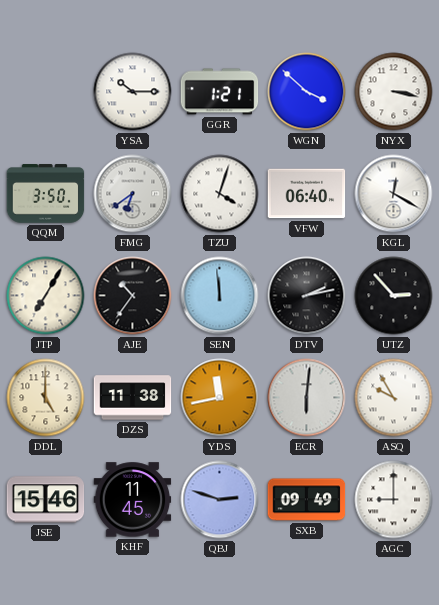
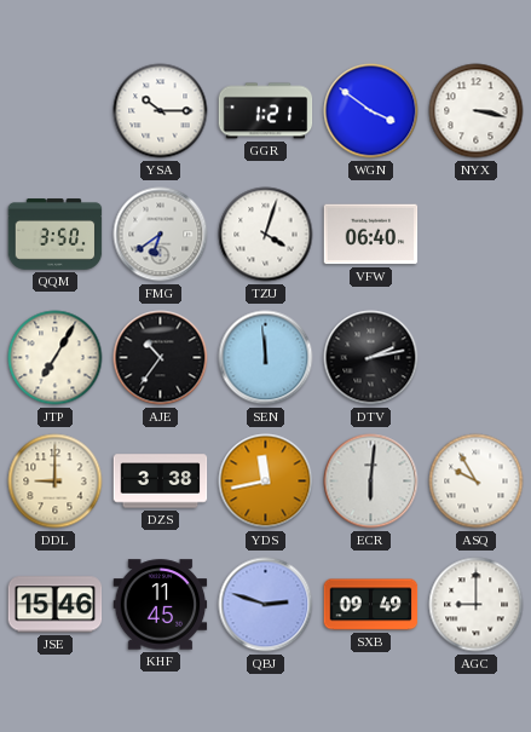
WGN: 3:52 -> 3:51 (371, 111)
KGL: 12:20 -> none (394, 194)
UTZ: 2:53 -> none (394, 296)
DDL: 5:00 -> 9:00 (56, 482)
DZS: 11:38 -> 3:38 (161, 482)
